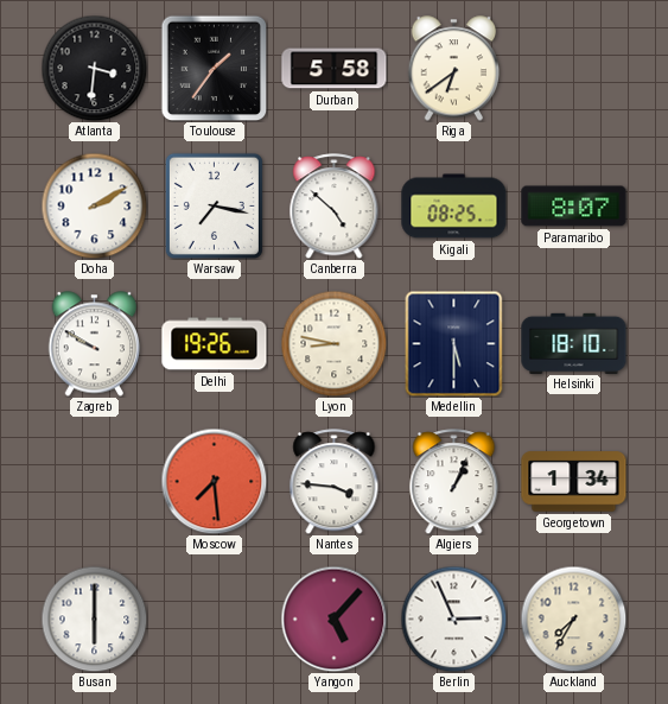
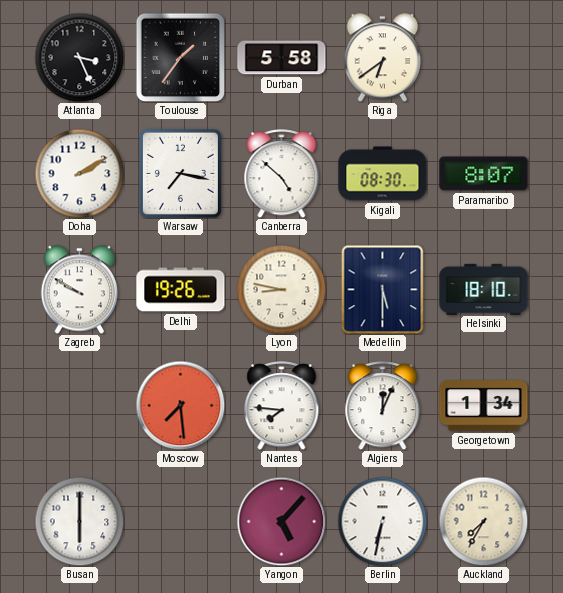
Atlanta: 3:31 -> 3:26 (79, 57)
Kigali: 08:25 -> 08:30 (383, 174)
Nantes: 3:46 -> 7:46 (282, 406)
Algiers: 1:04 -> 12:04 (383, 406)
Berlin: 2:56 -> 6:32 (382, 521)
